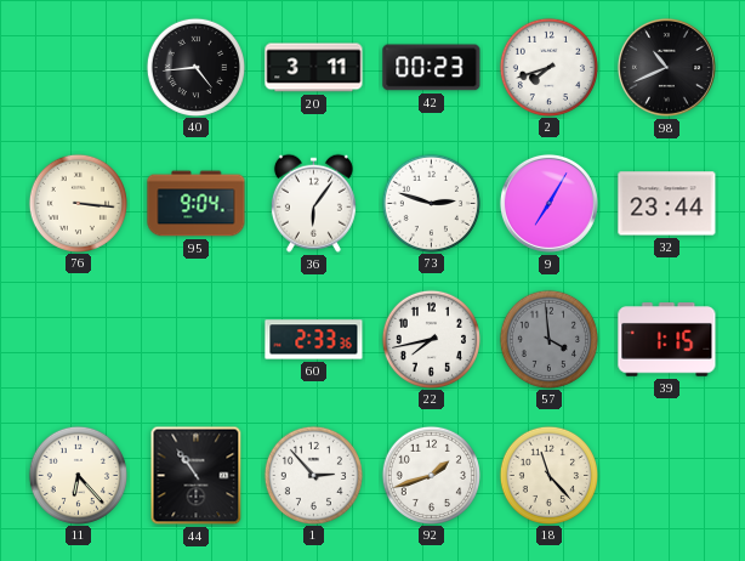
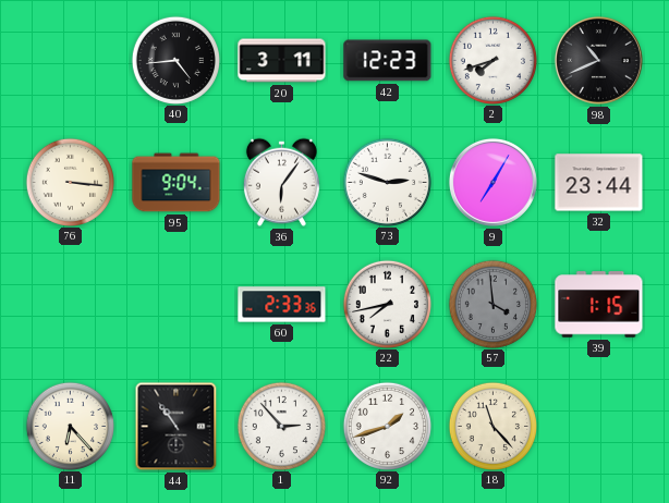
42: 00:23 -> 12:23 (388, 61)
